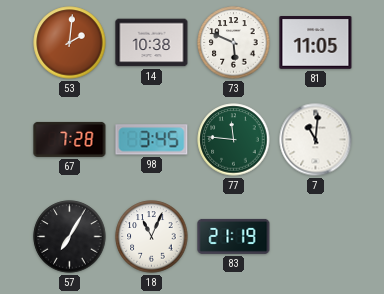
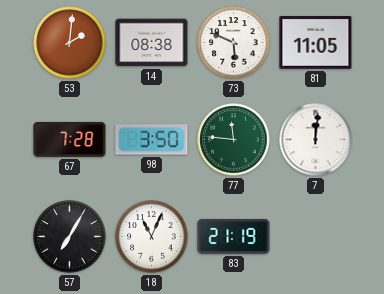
14: 10:38 -> 08:38 (152, 43)
98: 3:45 -> 3:50 (152, 140)
7: 11:01 -> 12:01 (316, 140)
